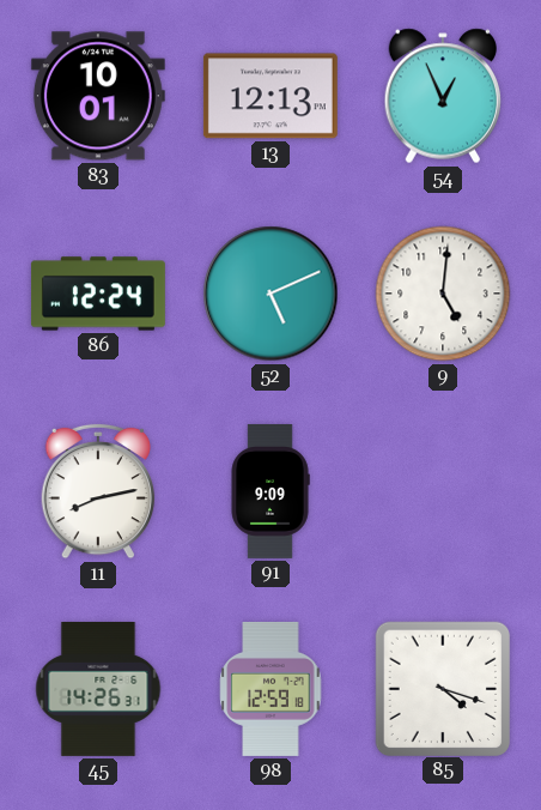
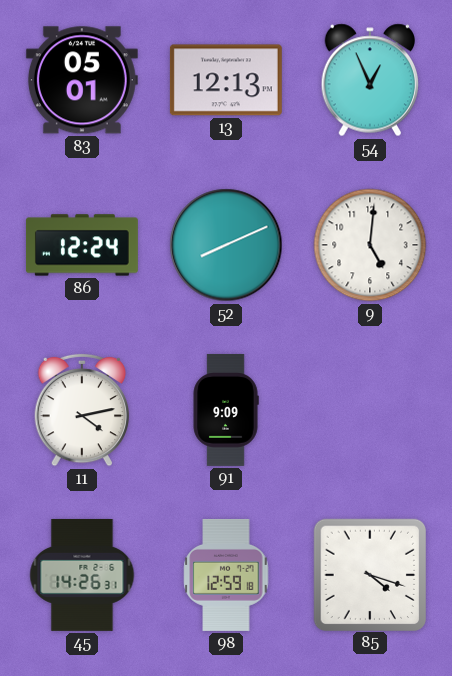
83: 10:01 -> 05:01 (82, 80)
52: 5:11 -> 8:11 (226, 245)
11: 8:13 -> 4:13 (82, 410)
